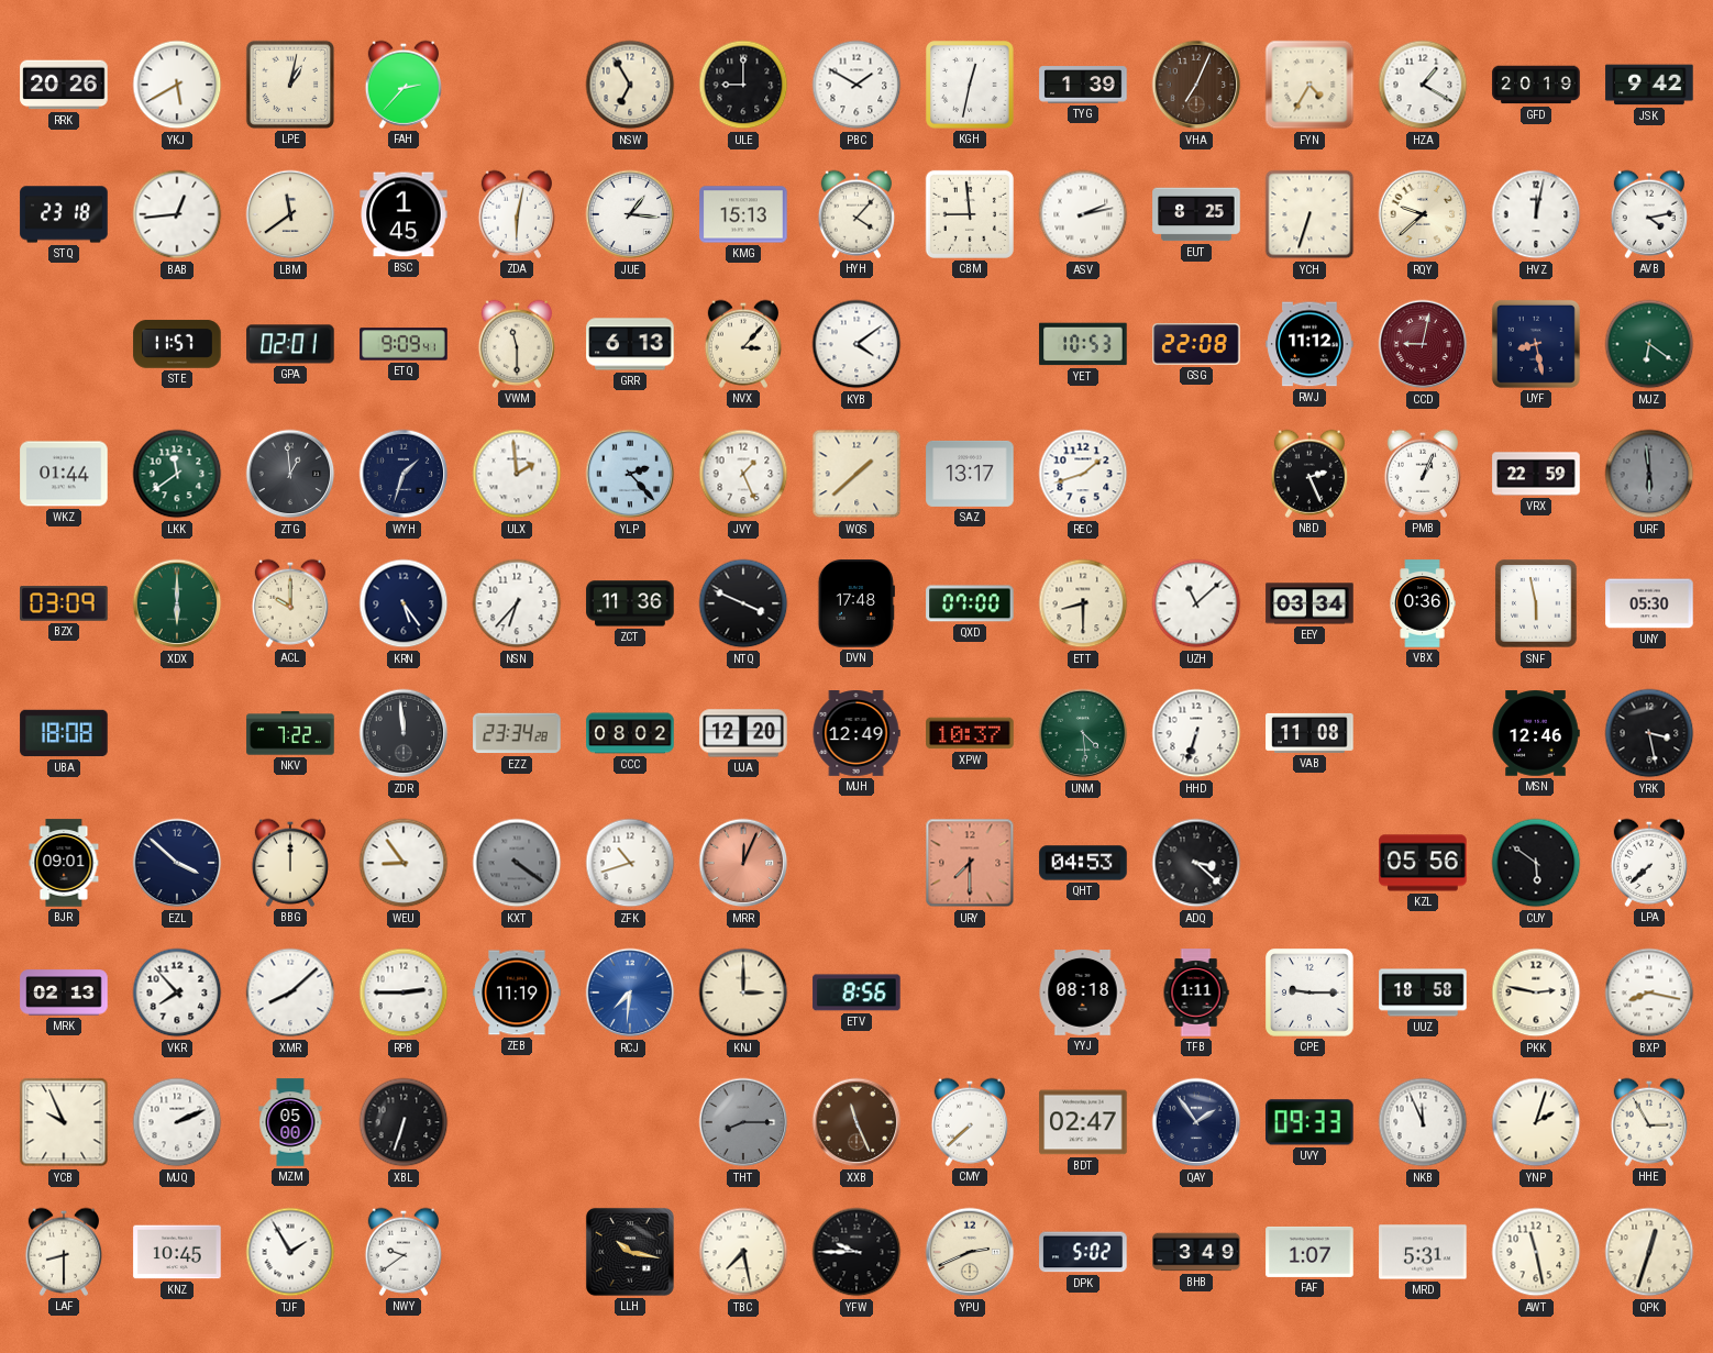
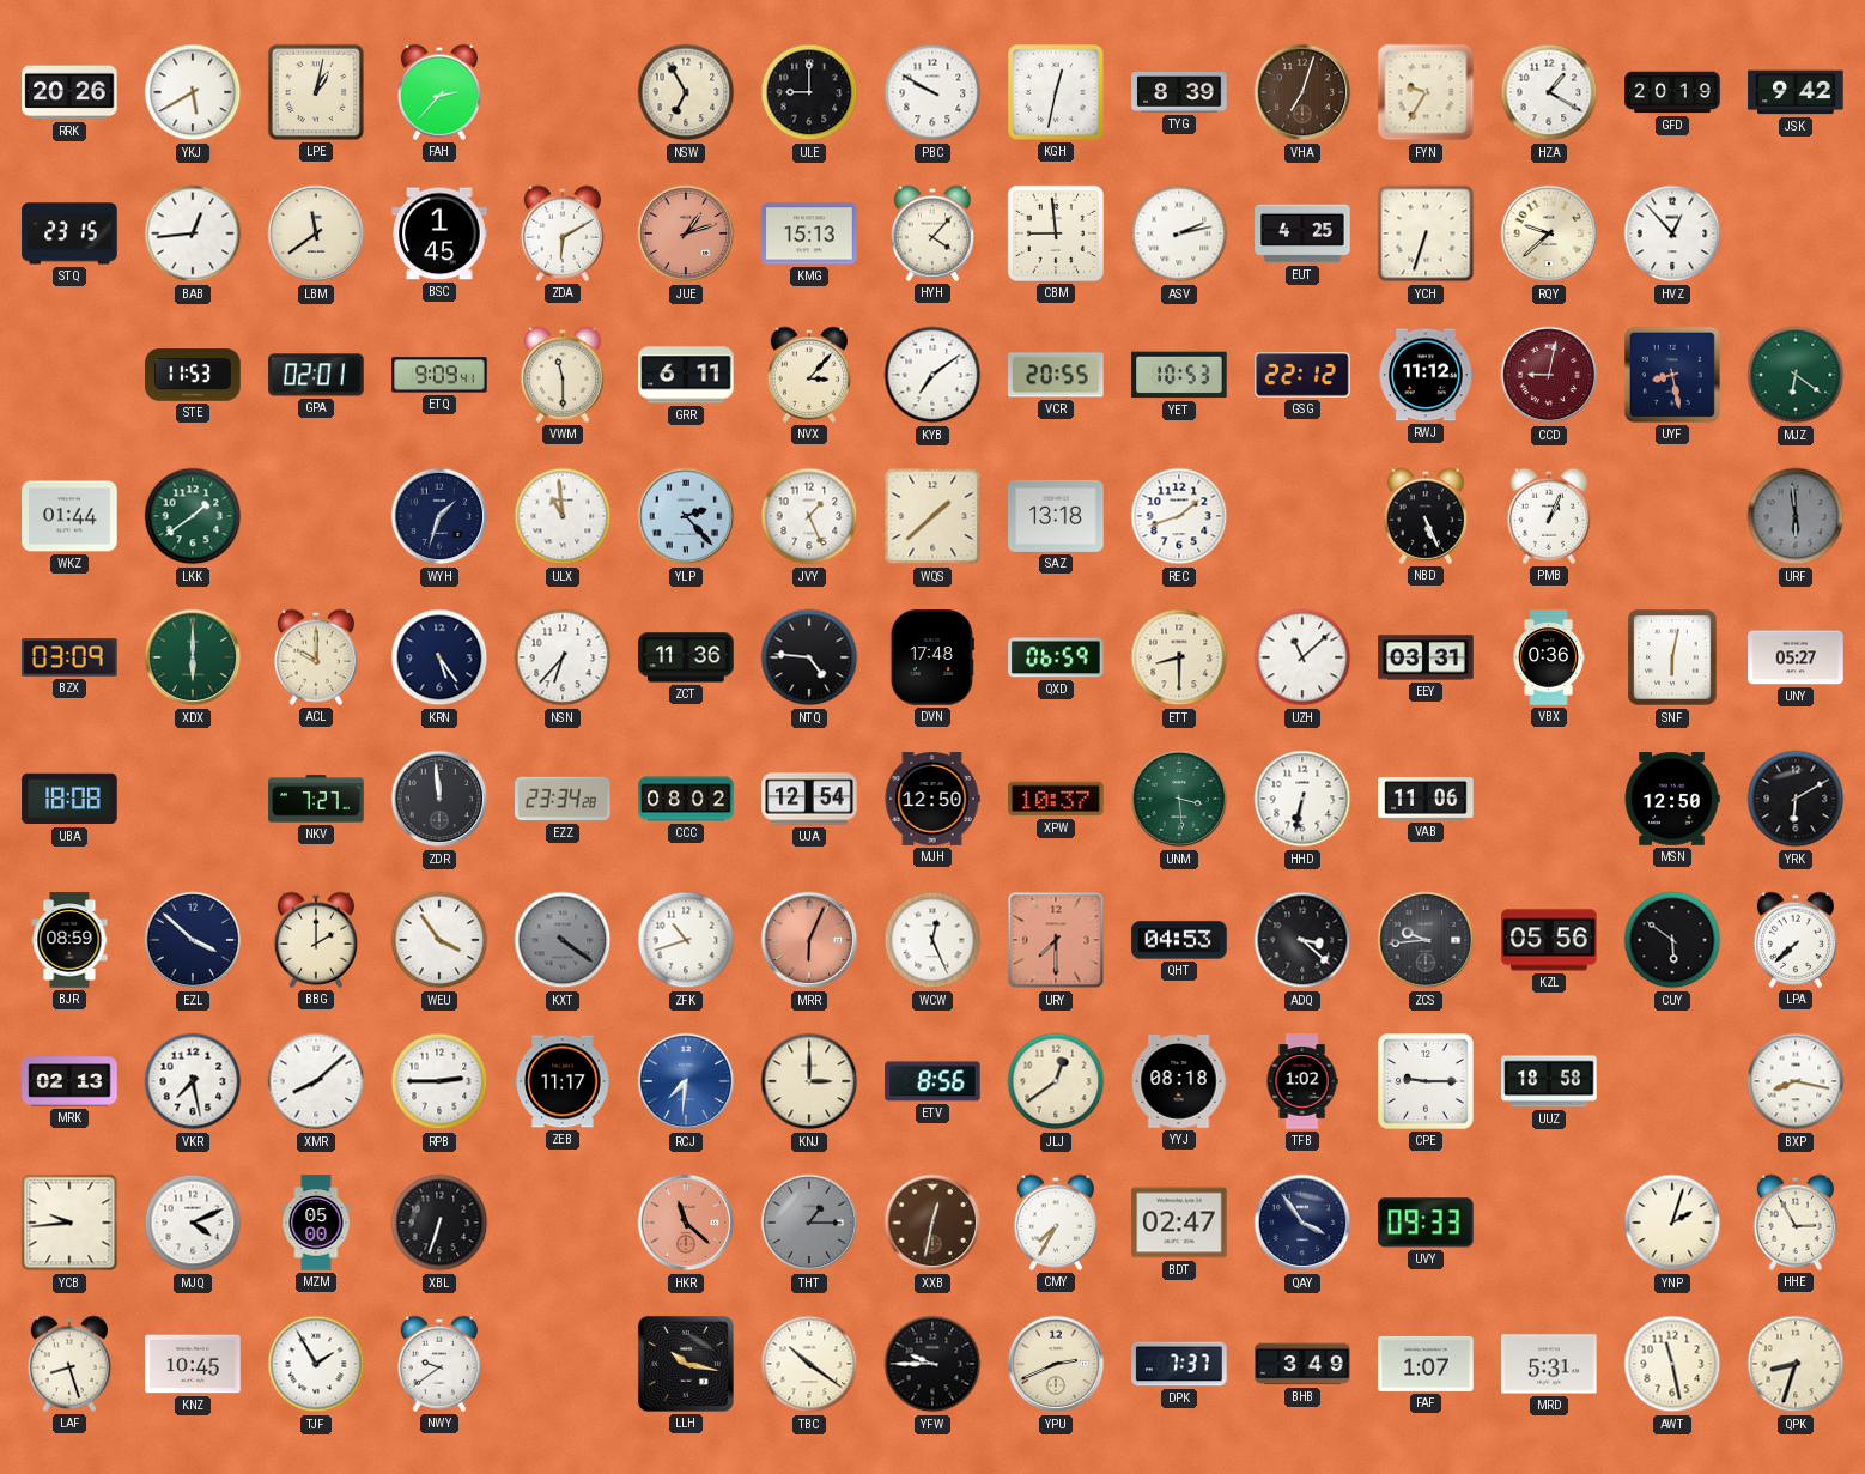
PBC: 1:50 -> 9:50 (932, 92)
TYG: 1:39 -> 8:39 (1179, 92)
VHA: 7:04 -> 7:03 (1302, 92)
FYN: 4:35 -> 9:35 (1426, 92)
STQ: 23:18 -> 23:15 (69, 233)
ZDA: 6:02 -> 6:10 (561, 233)
JUE: 1:16 -> 1:12 (686, 233)
JUE dial: white -> salmon (686, 233)
EUT: 8:25 -> 4:25 (1302, 233)
HVZ: 12:02 -> 12:53 (1672, 233)
AVB: 4:13 -> none (1648, 214)
STE: 11:57 -> 11:53 (193, 375)
GRR: 6:13 -> 6:11 (686, 375)
KYB: 4:09 -> 7:09 (932, 375)
VCR: none -> 20:55 (1056, 375)
GSG: 22:08 -> 22:12 (1302, 376)
LKK: 11:39 -> 1:39 (193, 516)
ZTG: 12:59 -> none (290, 474)
ULX: 1:59 -> 10:59 (563, 516)
SAZ: 13:17 -> 13:18 (1056, 516)
NBD: 2:26 -> 5:26 (1424, 516)
VRX: 22:59 -> none (1536, 474)
NTQ: 3:49 -> 4:46 (809, 657)
QXD: 07:00 -> 06:59 (1056, 657)
EEY: 03:34 -> 03:31 (1426, 657)
SNF: 5:58 -> 6:02 (1672, 657)
UNY: 05:30 -> 05:27 (1796, 657)
NKV: 7:22 -> 7:27 (316, 799)
UJA: 12:20 -> 12:54 (809, 799)
MJH: 12:49 -> 12:50 (932, 800)
UNM: 4:29 -> 3:29 (1179, 799)
HHD: 6:33 -> 6:32 (1302, 799)
VAB: 11:08 -> 11:06 (1426, 799)
MSN: 12:46 -> 12:50 (1672, 799)
YRK: 3:28 -> 6:10 (1796, 799)
BJR: 09:01 -> 08:59 (69, 940)
BBG: 12:00 -> 2:00 (315, 940)
WEU: 8:54 -> 3:54 (439, 940)
MRR: 12:04 -> 6:04 (809, 940)
WCW: none -> 12:26 (932, 940)
ZCS: none -> 9:44 (1426, 940)
VKR: 7:53 -> 7:28 (193, 1081)
ZEB: 11:19 -> 11:17 (563, 1081)
JLJ: none -> 12:39 (1056, 1081)
TFB: 1:11 -> 1:02 (1302, 1081)
PKK: 2:47 -> none (1536, 992)
YCB: 9:56 -> 9:44 (69, 1223)
MJQ: 2:11 -> 4:11 (193, 1223)
HKR: none -> 11:22 (686, 1223)
THT: 8:15 -> 1:15 (809, 1223)
XXB: 11:26 -> 12:32 (932, 1223)
CMY: 7:38 -> 7:35 (1055, 1223)
QAY: 1:54 -> 3:54 (1302, 1223)
NKB: 11:56 -> none (1423, 1122)
LAF: 8:30 -> 8:27 (68, 1364)
TBC: 7:28 -> 10:21 (809, 1364)
DPK: 5:02 -> 7:37 (1179, 1364)
QPK: 12:33 -> 8:33 (1796, 1364)
